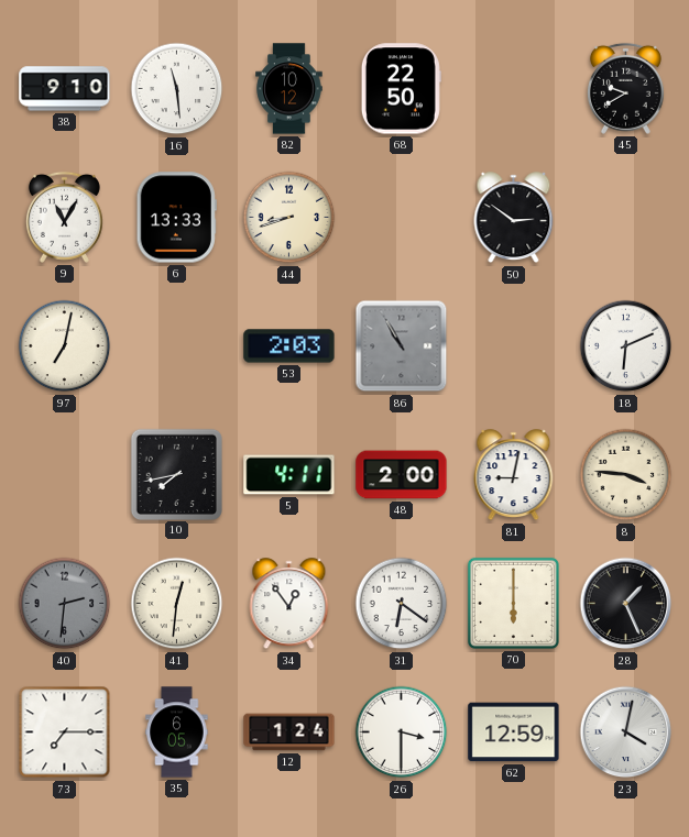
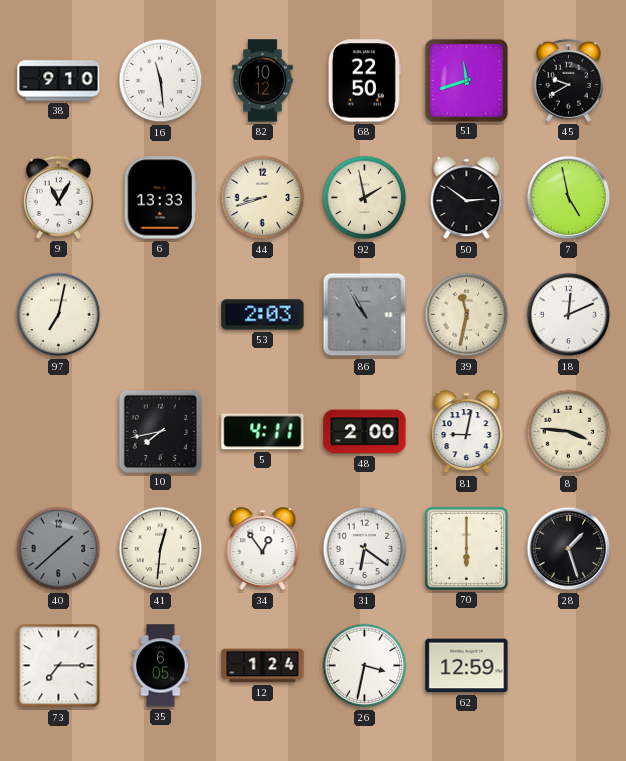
51: none -> 11:42 (466, 80)
92: none -> 1:58 (365, 198)
7: none -> 4:58 (569, 198)
39: none -> 11:32 (467, 315)
18: 6:11 -> 12:11 (569, 315)
40: 2:31 -> 1:38 (59, 549)
28: 1:26 -> 1:27 (569, 549)
26: 3:30 -> 3:32 (365, 666)
23: 4:02 -> none (626, 733)
